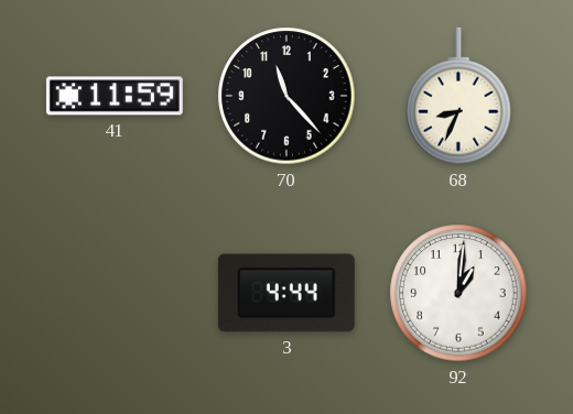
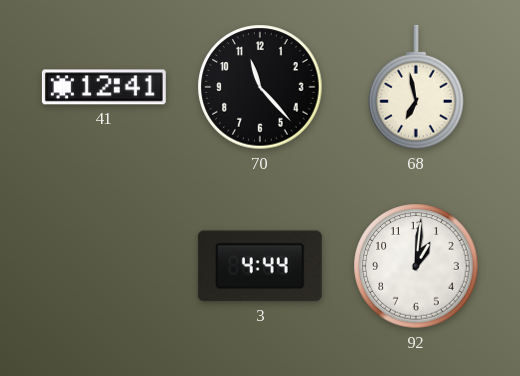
41: 11:59 -> 12:41 (104, 87)
68: 8:34 -> 6:58 (416, 87)
